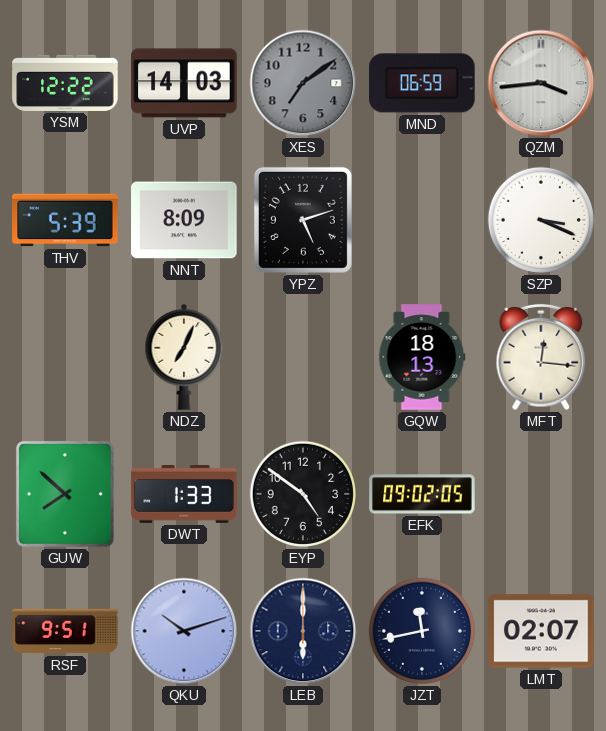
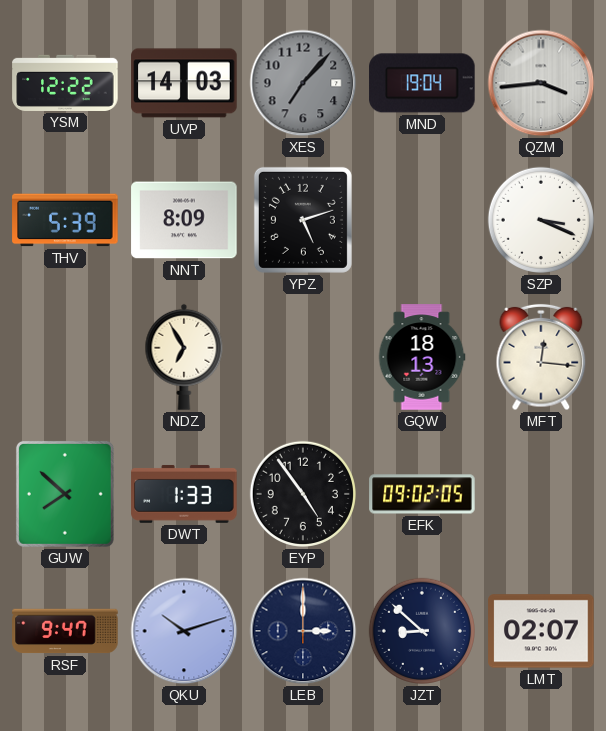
XES: 7:09 -> 7:07 (303, 83)
MND: 06:59 -> 19:04 (422, 83)
NDZ: 7:04 -> 6:55 (184, 357)
EYP: 4:51 -> 4:54 (303, 494)
RSF: 9:51 -> 9:47 (65, 631)
LEB: 6:00 -> 3:00 (303, 631)
JZT: 11:43 -> 8:52 (422, 631)
